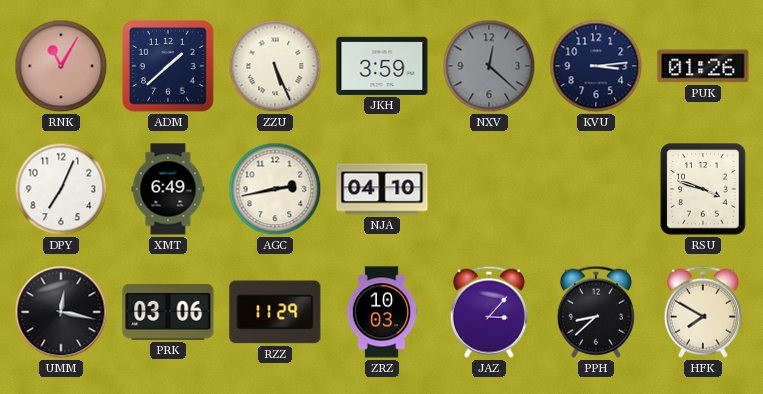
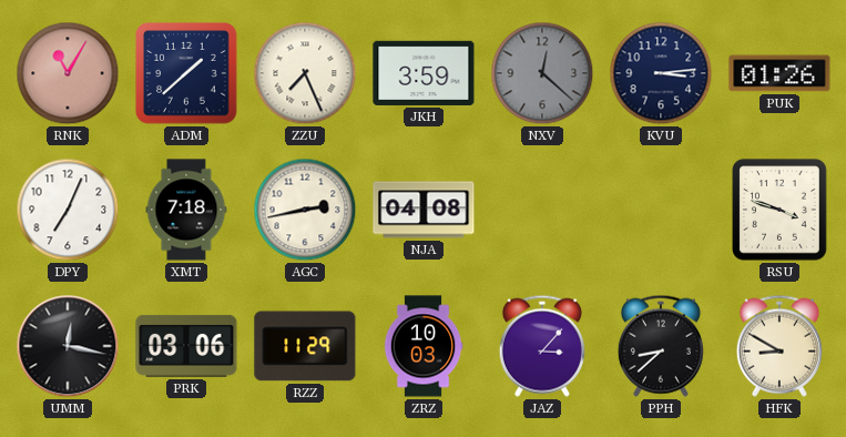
ZZU: 5:26 -> 7:26 (305, 73)
XMT: 6:49 -> 7:18 (186, 210)
NJA: 04:10 -> 04:08 (424, 210)
HFK: 7:50 -> 8:50 (779, 346)
